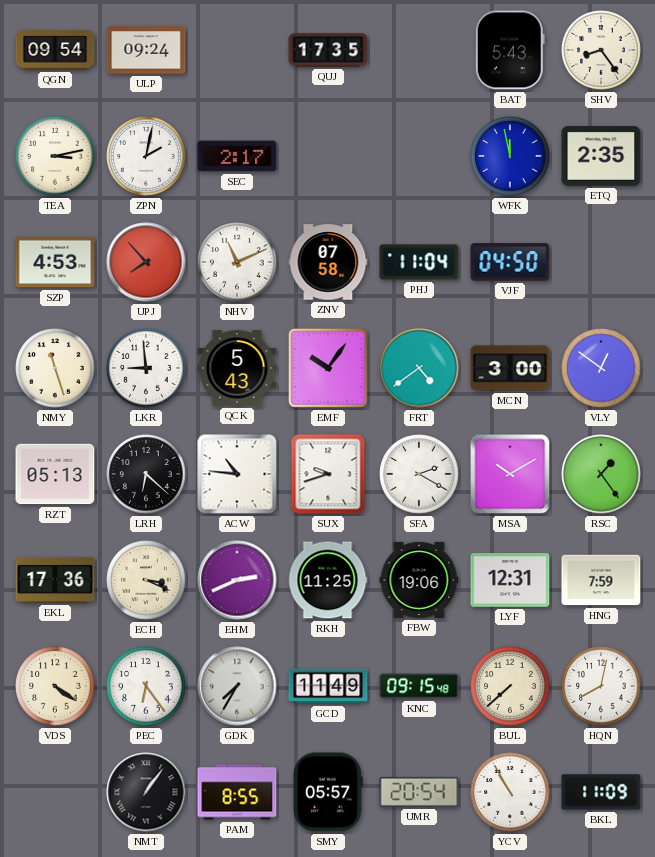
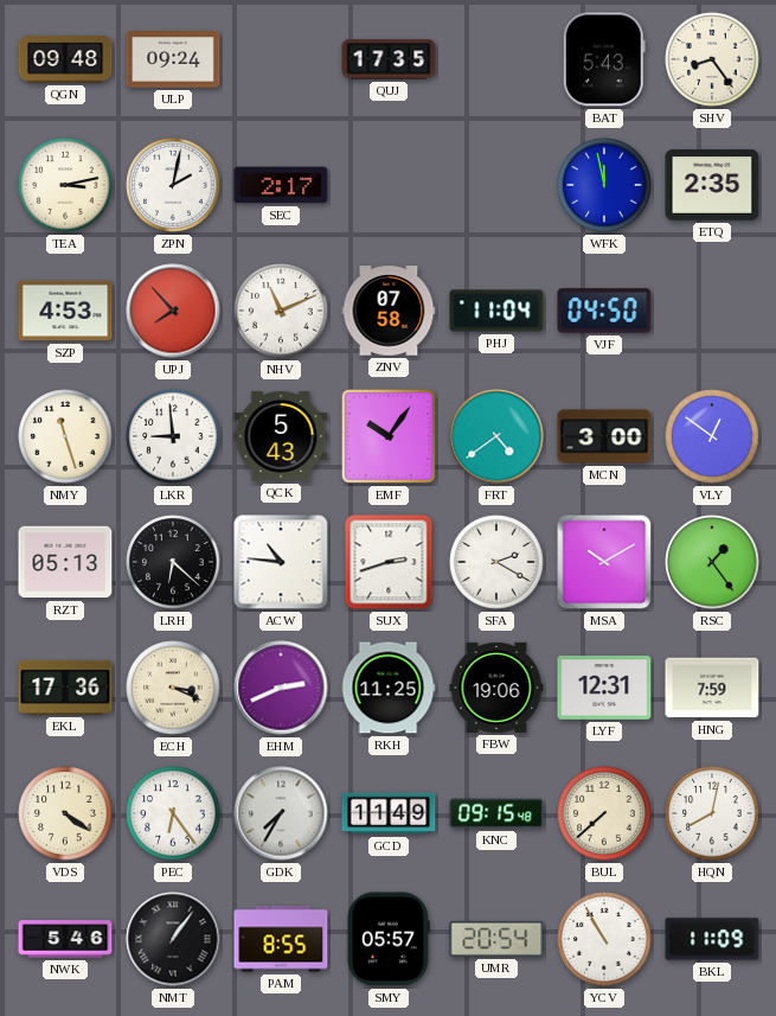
QGN: 09:54 -> 09:48 (65, 59)
SUX: 9:42 -> 2:42 (389, 562)
NWK: none -> 5:46 (65, 939)
